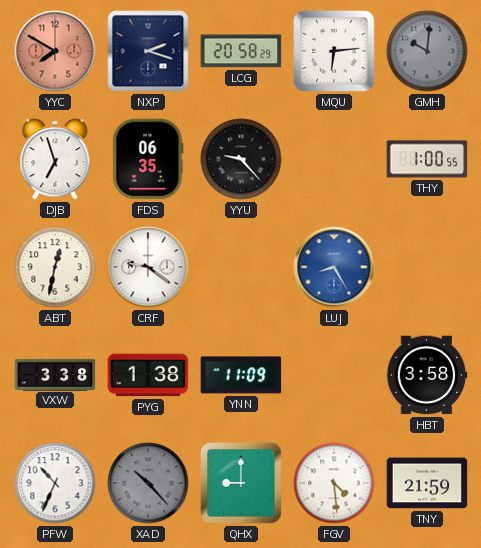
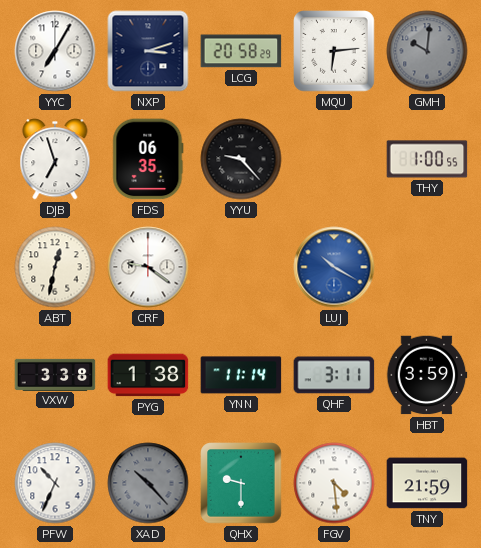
YYC: 7:50 -> 7:05 (55, 51)
YYC dial: salmon -> white (55, 51)
NXP: 2:18 -> 3:12 (148, 51)
LUJ: 8:25 -> 10:20 (334, 267)
YNN: 11:09 -> 11:14 (241, 375)
QHF: none -> 3:11 (334, 375)
HBT: 3:58 -> 3:59 (427, 375)
QHX: 9:00 -> 9:30 (241, 483)
